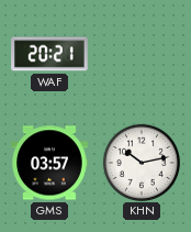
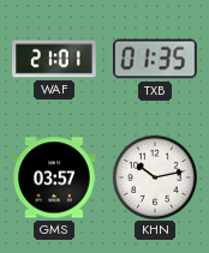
WAF: 20:21 -> 21:01 (54, 59)
TXB: none -> 01:35 (155, 59)
